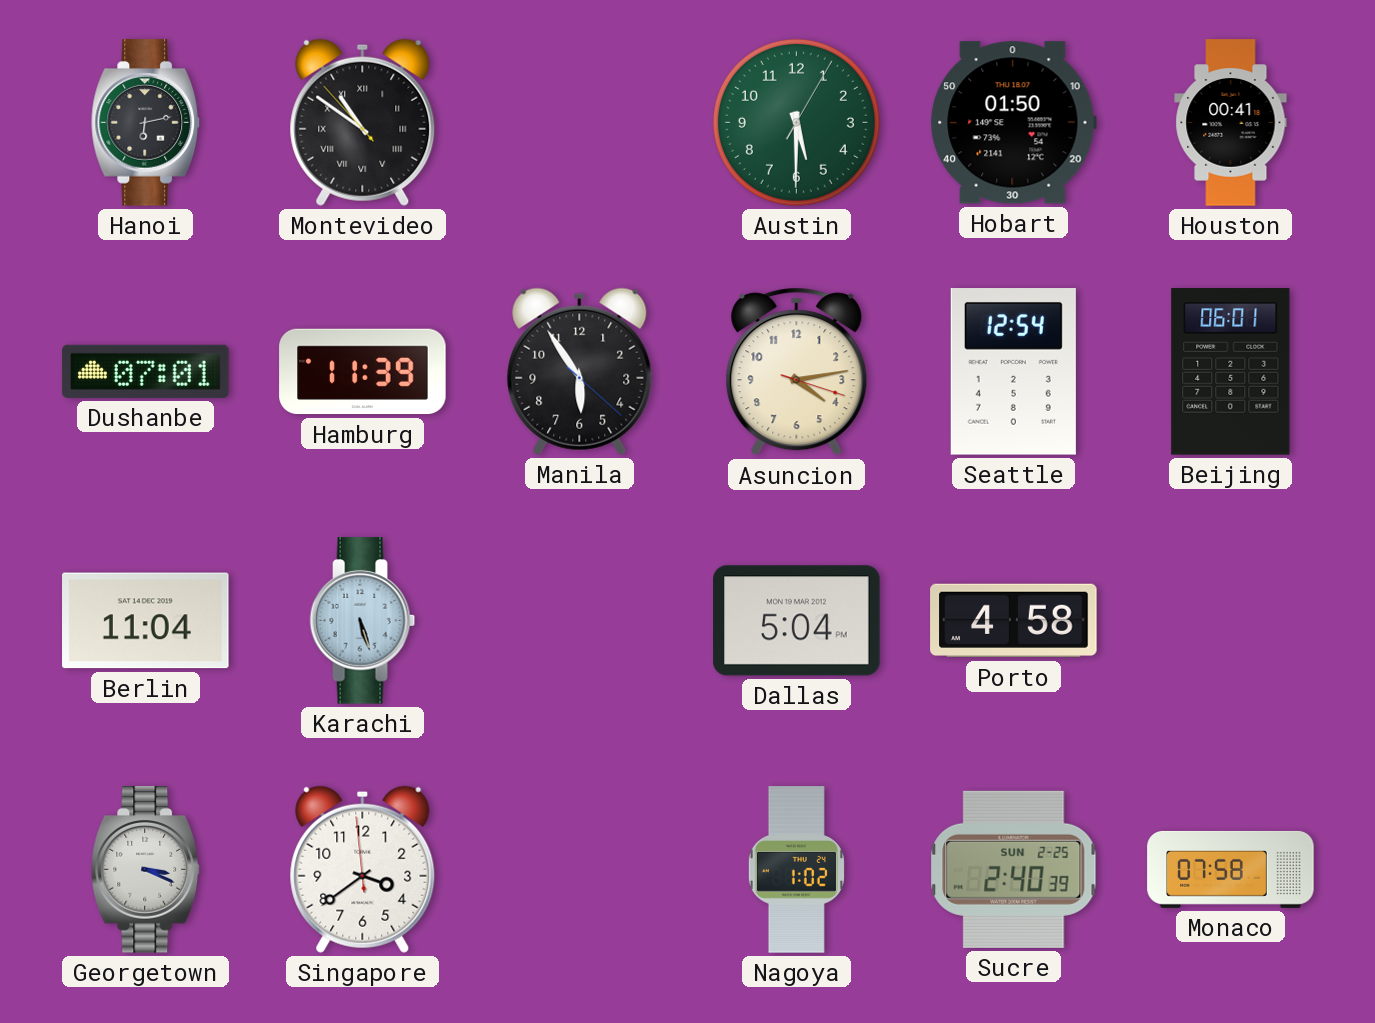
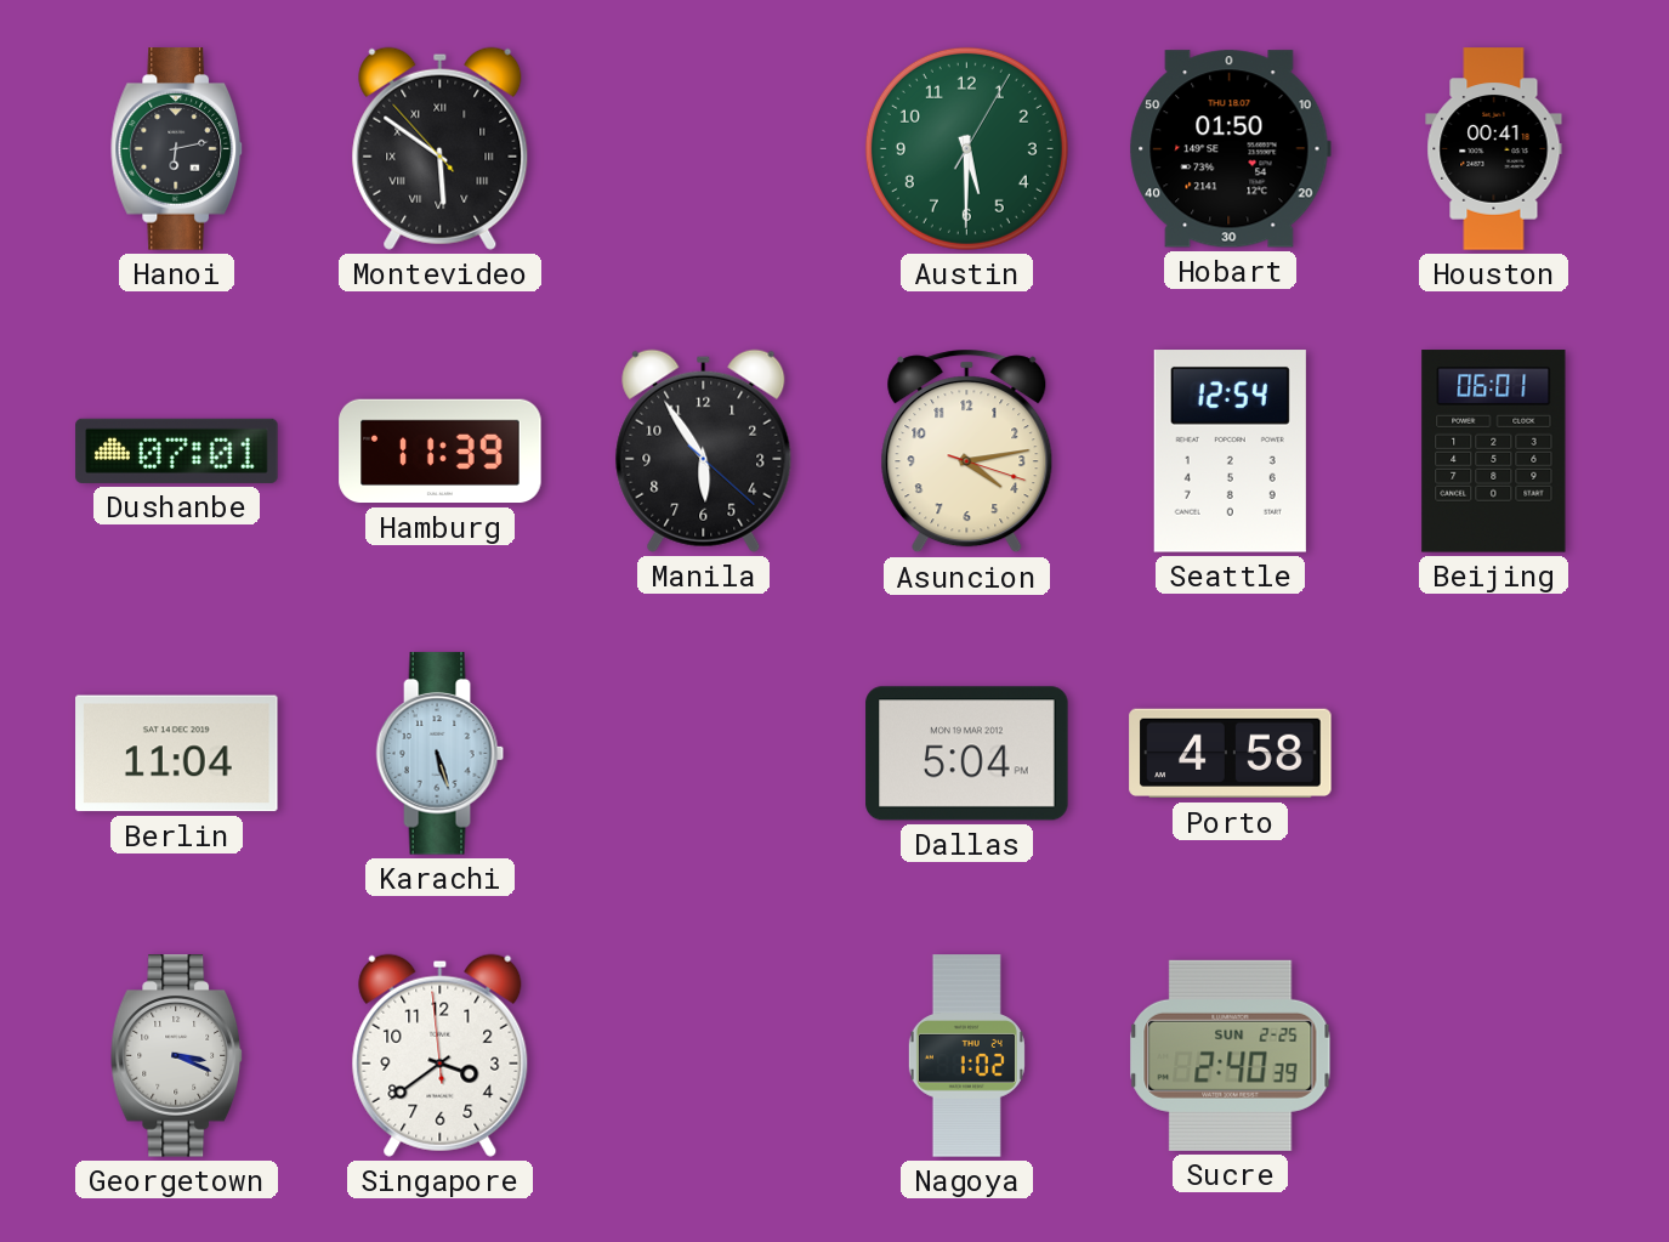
Montevideo: 10:50 -> 5:50 (441, 148)
Monaco: 07:58 -> none (1231, 869)
